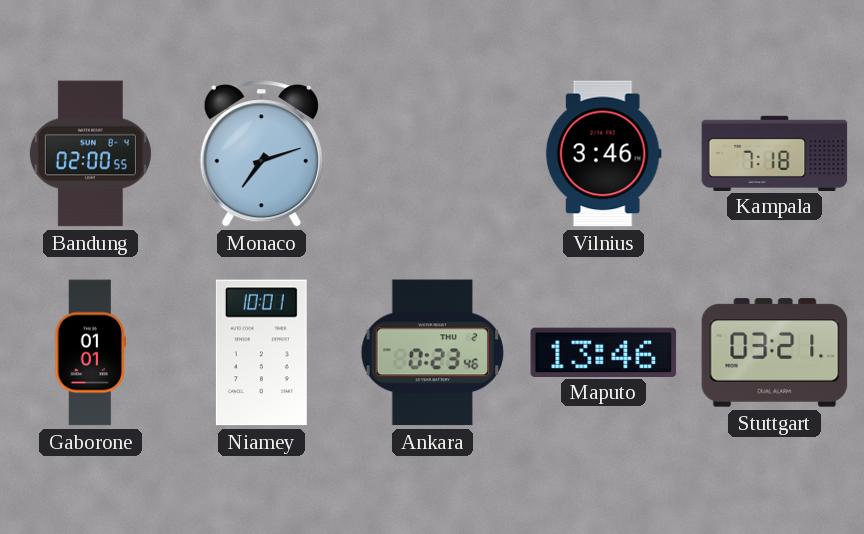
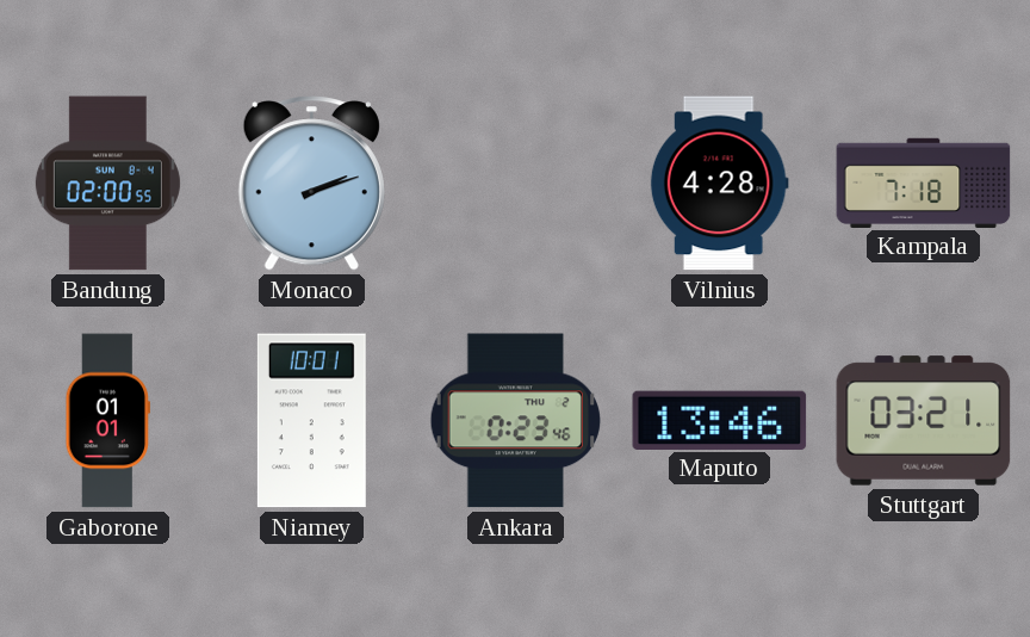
Monaco: 7:12 -> 2:12 (311, 184)
Vilnius: 3:46 -> 4:28 (719, 184)
